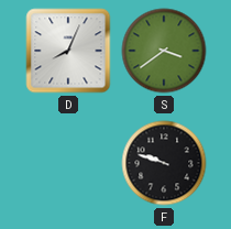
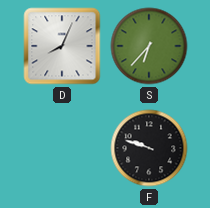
S: 3:39 -> 6:37 (149, 46)
